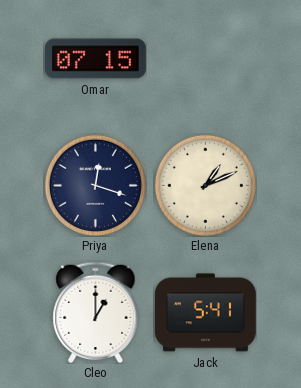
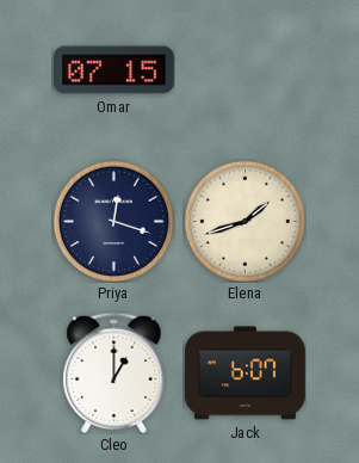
Elena: 1:11 -> 1:42 (245, 221)
Jack: 5:41 -> 6:07 (245, 374)
